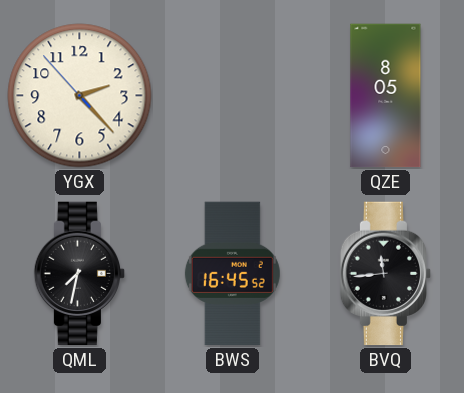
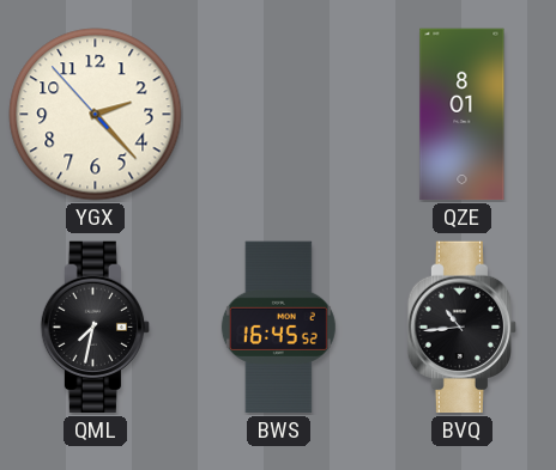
QZE: 8:05 -> 8:01 (463, 115)
BVQ: 11:44 -> 10:44 (463, 328)
